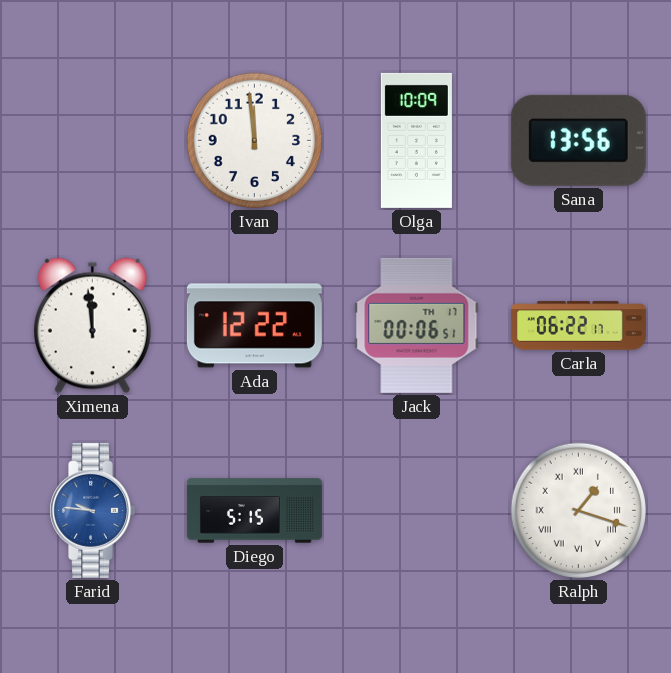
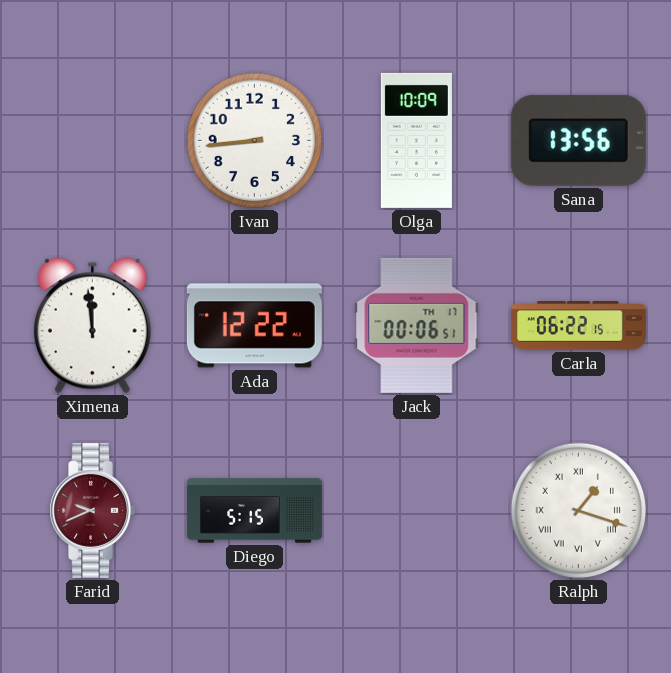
Ivan: 11:59 -> 8:44 (255, 141)
Carla: 06:22:17 -> 06:22:15 (578, 326)
Farid: 9:46 -> 9:41 (92, 510)
Farid dial: blue -> burgundy (92, 510)
